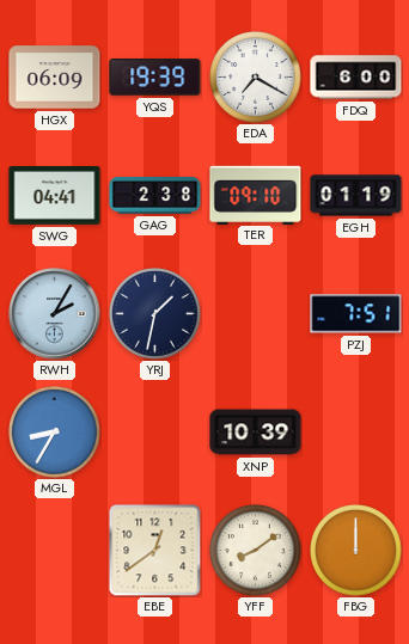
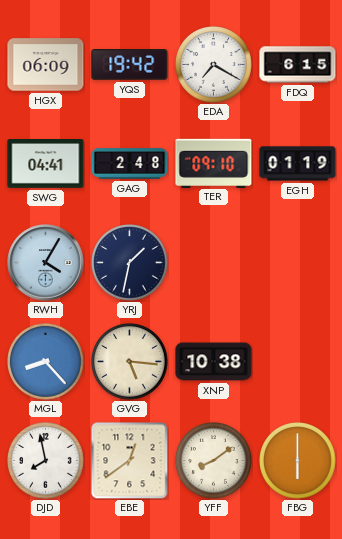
YQS: 19:39 -> 19:42 (130, 65)
FDQ: 6:00 -> 6:15 (298, 65)
GAG: 2:38 -> 2:48 (130, 164)
RWH: 2:05 -> 4:05 (46, 263)
PZJ: 7:51 -> none (356, 314)
MGL: 8:35 -> 8:23 (46, 362)
GVG: none -> 5:16 (130, 362)
XNP: 10:39 -> 10:38 (214, 362)
DJD: none -> 7:58 (46, 461)
FBG: 12:00 -> 6:00 (298, 461)
